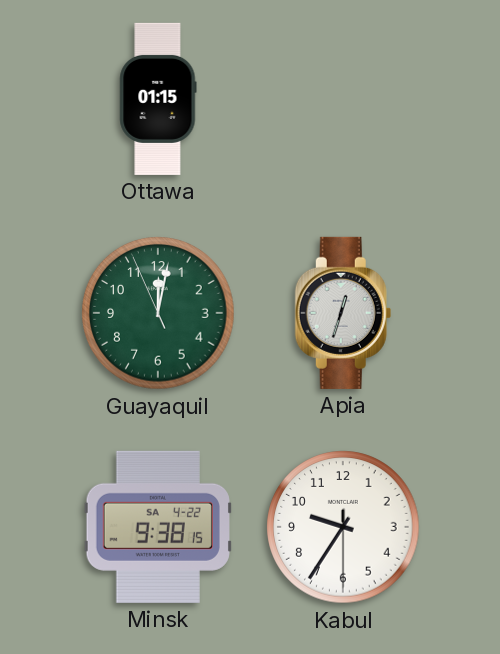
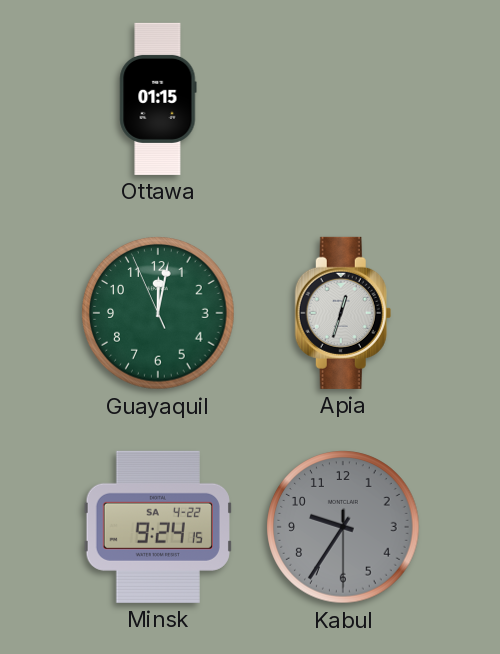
Minsk: 9:38 -> 9:24 (158, 527)
Kabul dial: white -> grey (343, 527)
